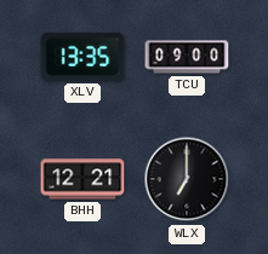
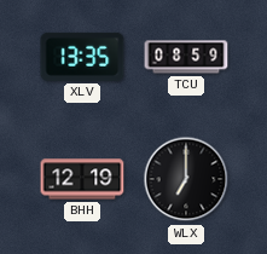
TCU: 09:00 -> 08:59 (186, 57)
BHH: 12:21 -> 12:19 (82, 179)
